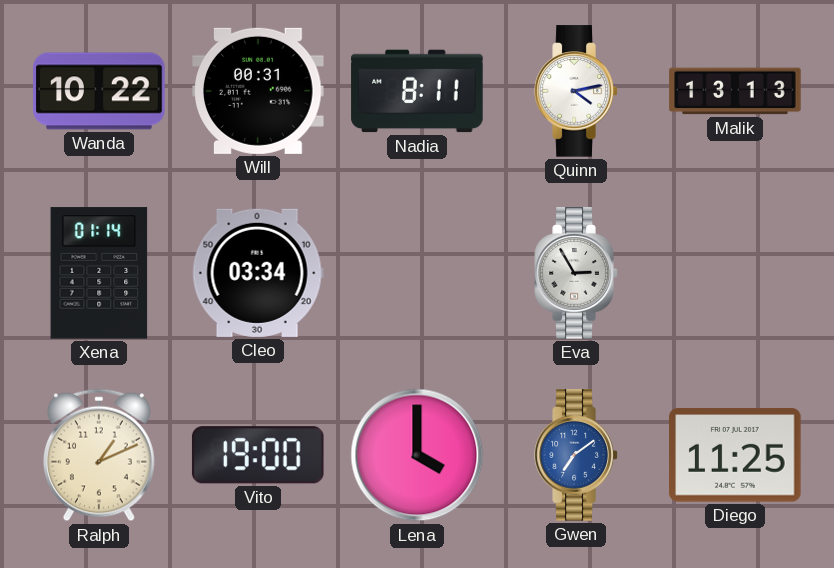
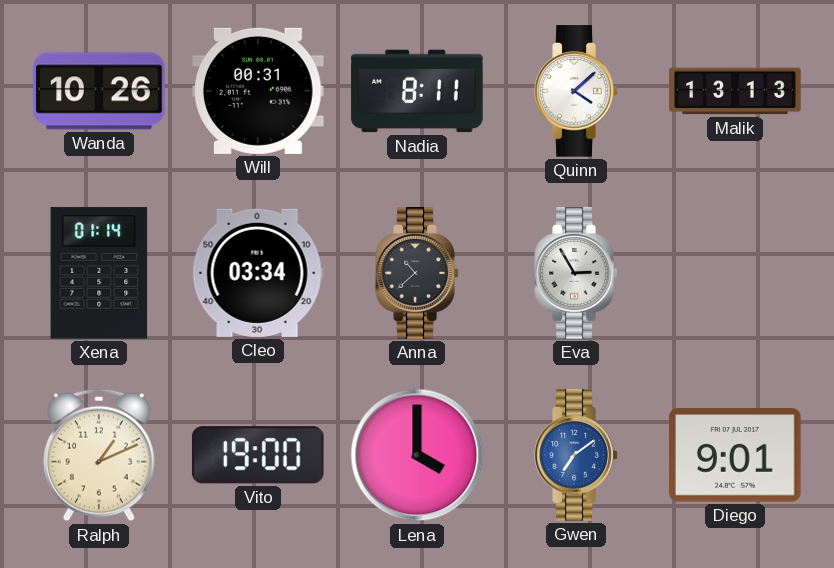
Wanda: 10:22 -> 10:26 (99, 91)
Quinn: 4:13 -> 4:08 (576, 91)
Anna: none -> 10:38 (417, 273)
Diego: 11:25 -> 9:01 (735, 455)
